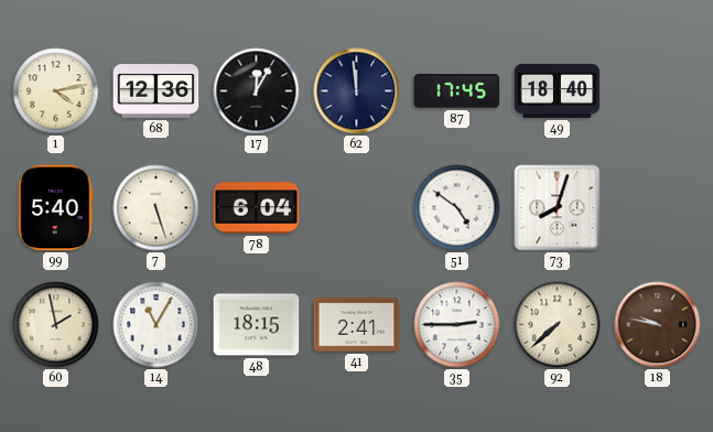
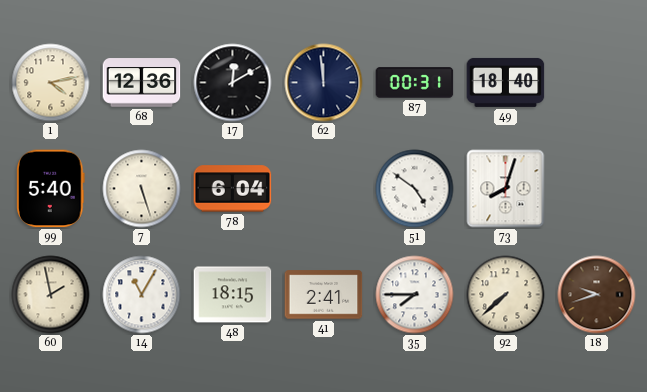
17: 12:05 -> 12:10 (233, 83)
87: 17:45 -> 00:31 (415, 83)
35: 2:45 -> 7:45 (415, 295)
18: 9:47 -> 9:42 (597, 295)
